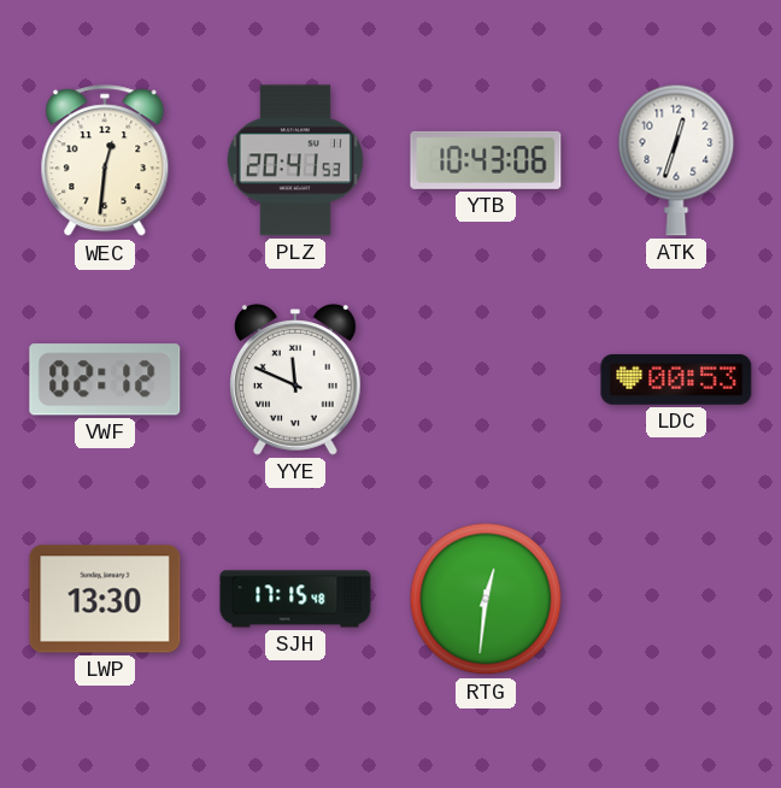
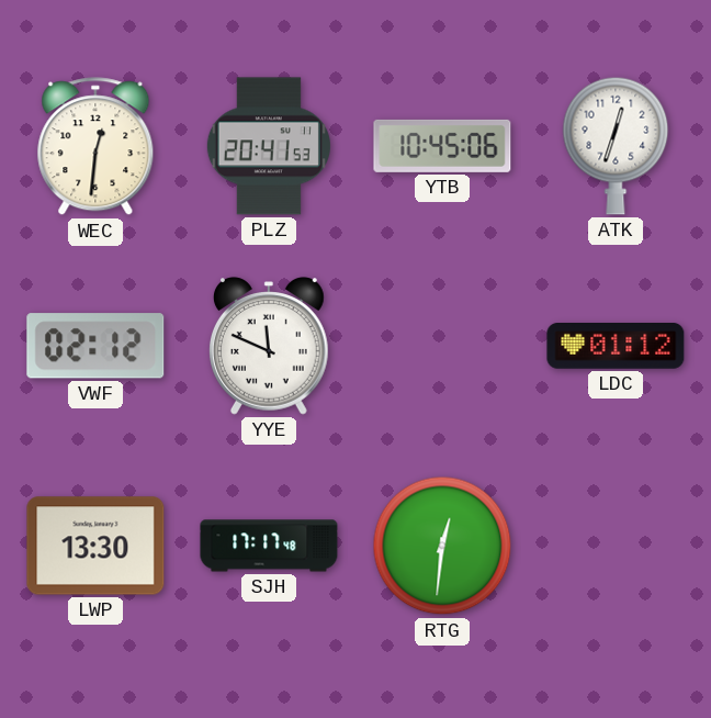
YTB: 10:43 -> 10:45 (442, 146)
LDC: 00:53 -> 01:12 (616, 346)
SJH: 17:15 -> 17:17 (269, 546)
